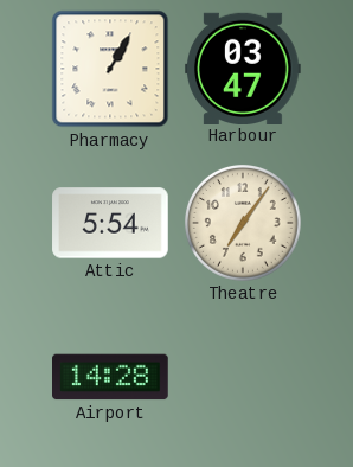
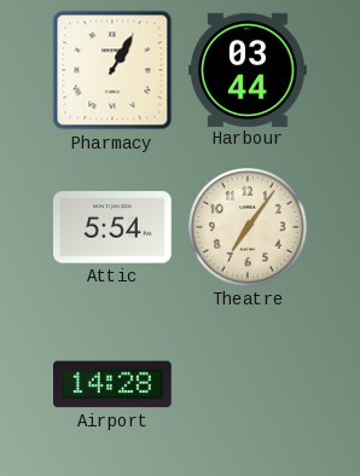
Harbour: 03:47 -> 03:44 (248, 69)
